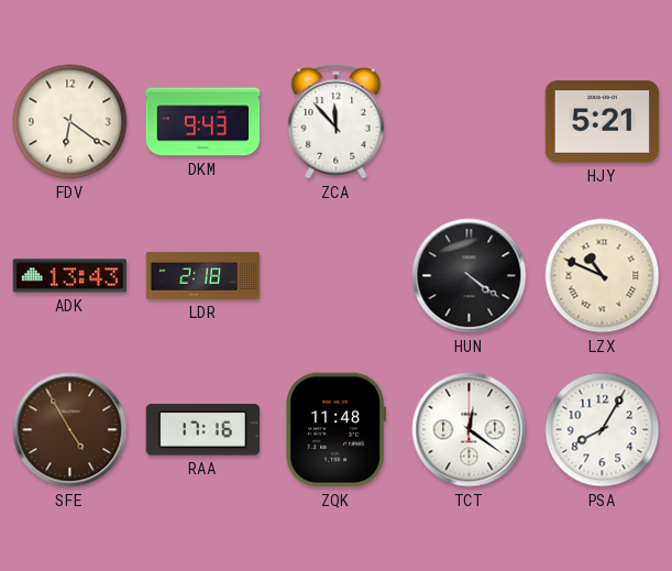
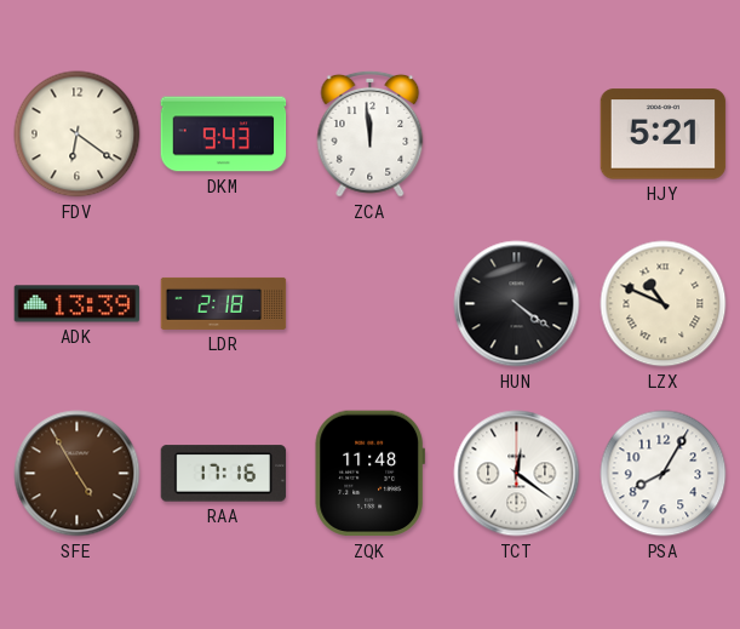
ZCA: 11:53 -> 11:59 (371, 133)
ADK: 13:43 -> 13:39 (78, 304)
